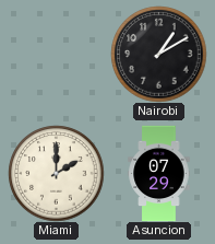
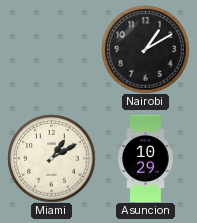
Miami: 2:00 -> 1:10 (51, 158)
Asuncion: 07:29 -> 10:29 (146, 158)
